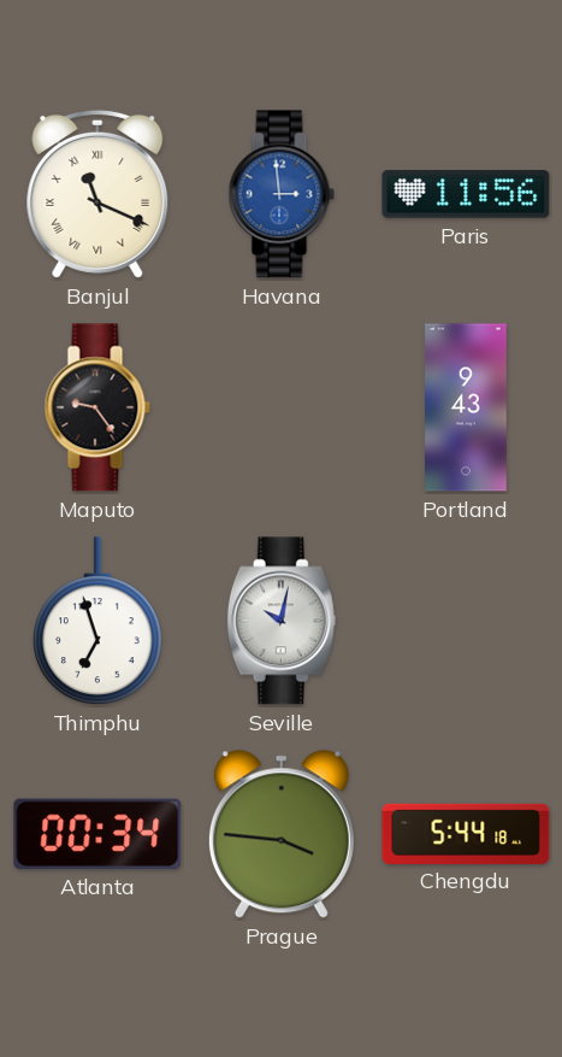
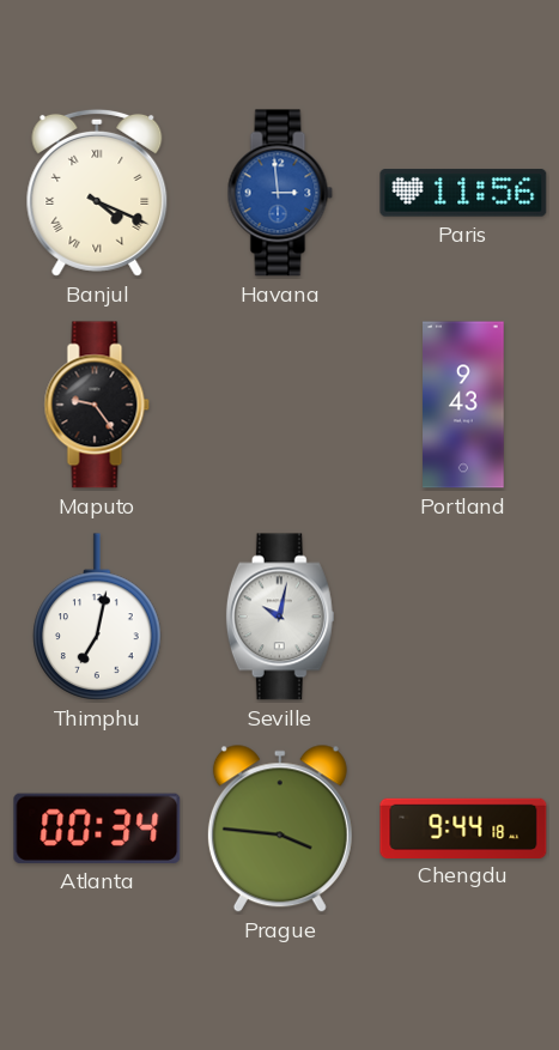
Banjul: 11:19 -> 4:19 (97, 193)
Thimphu: 6:57 -> 7:02 (97, 617)
Chengdu: 5:44 -> 9:44 (463, 827)
